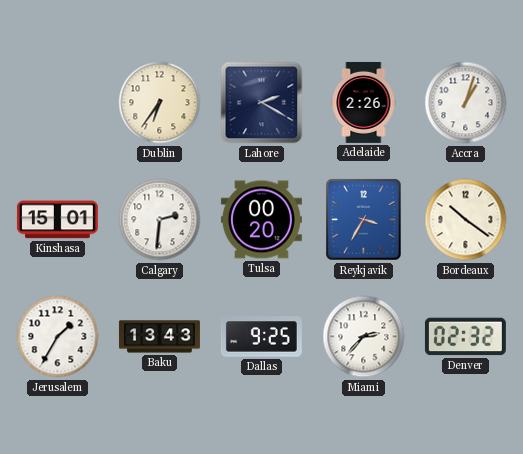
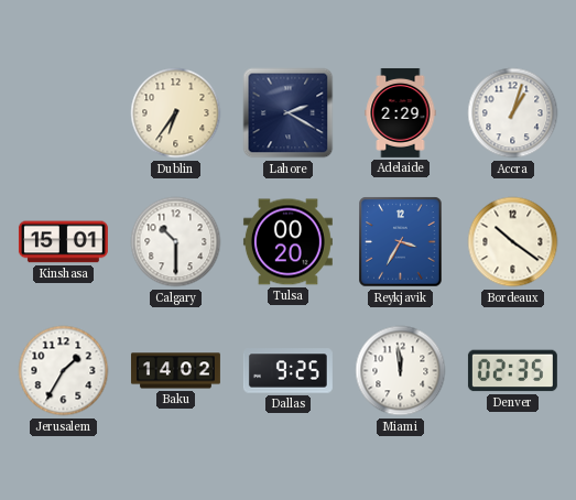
Adelaide: 2:26 -> 2:29 (401, 112)
Calgary: 2:31 -> 10:30 (176, 242)
Baku: 13:43 -> 14:02 (175, 371)
Miami: 2:37 -> 11:59 (401, 371)
Denver: 02:32 -> 02:35 (512, 371)
